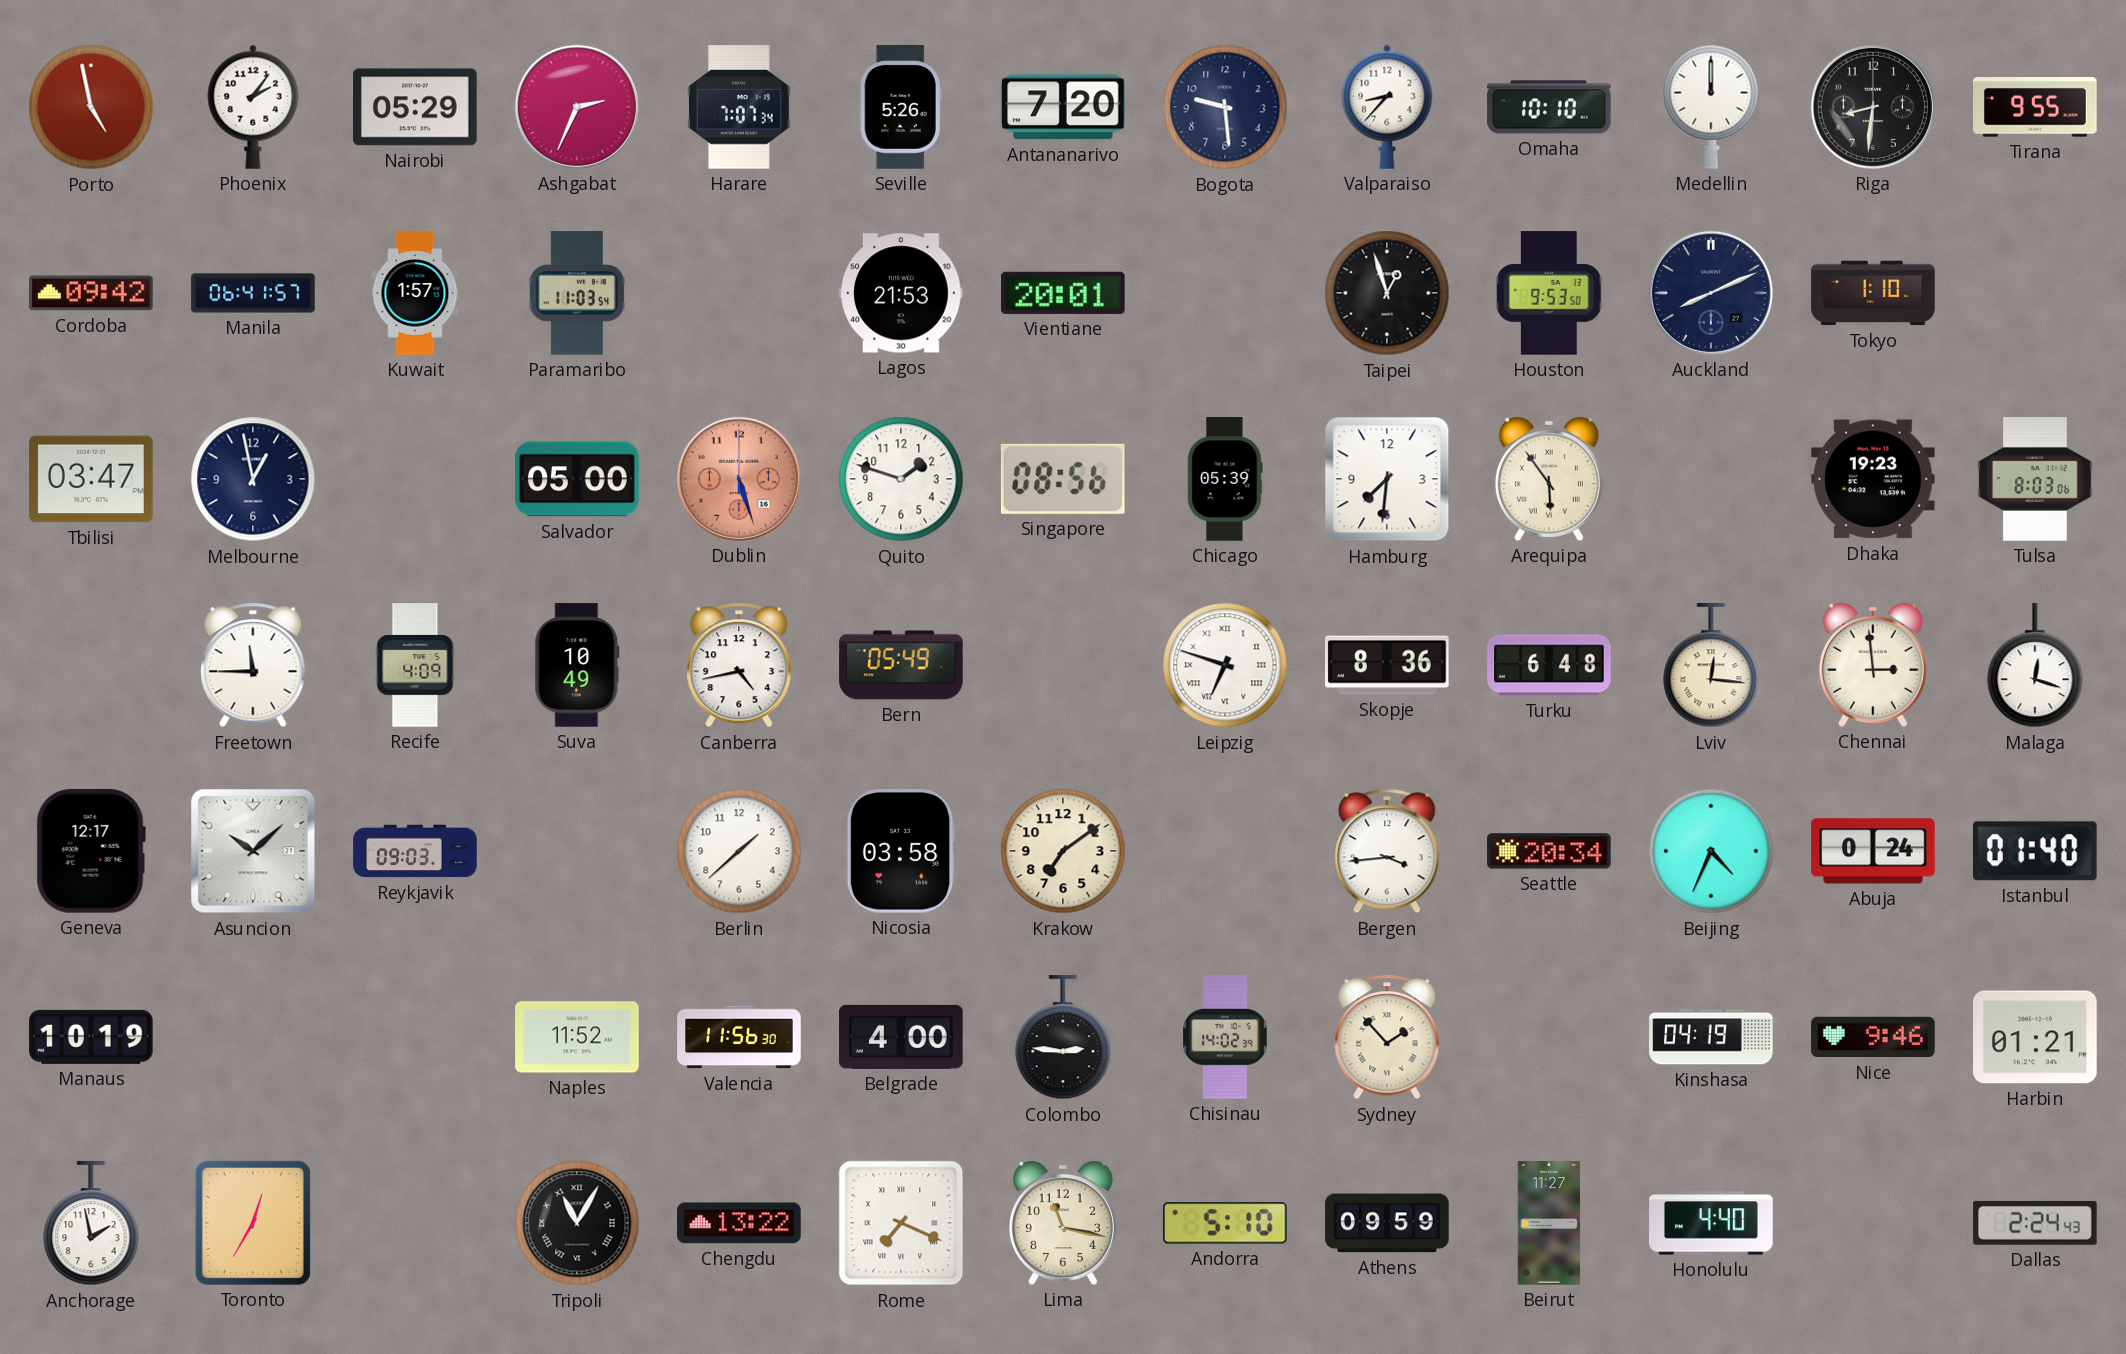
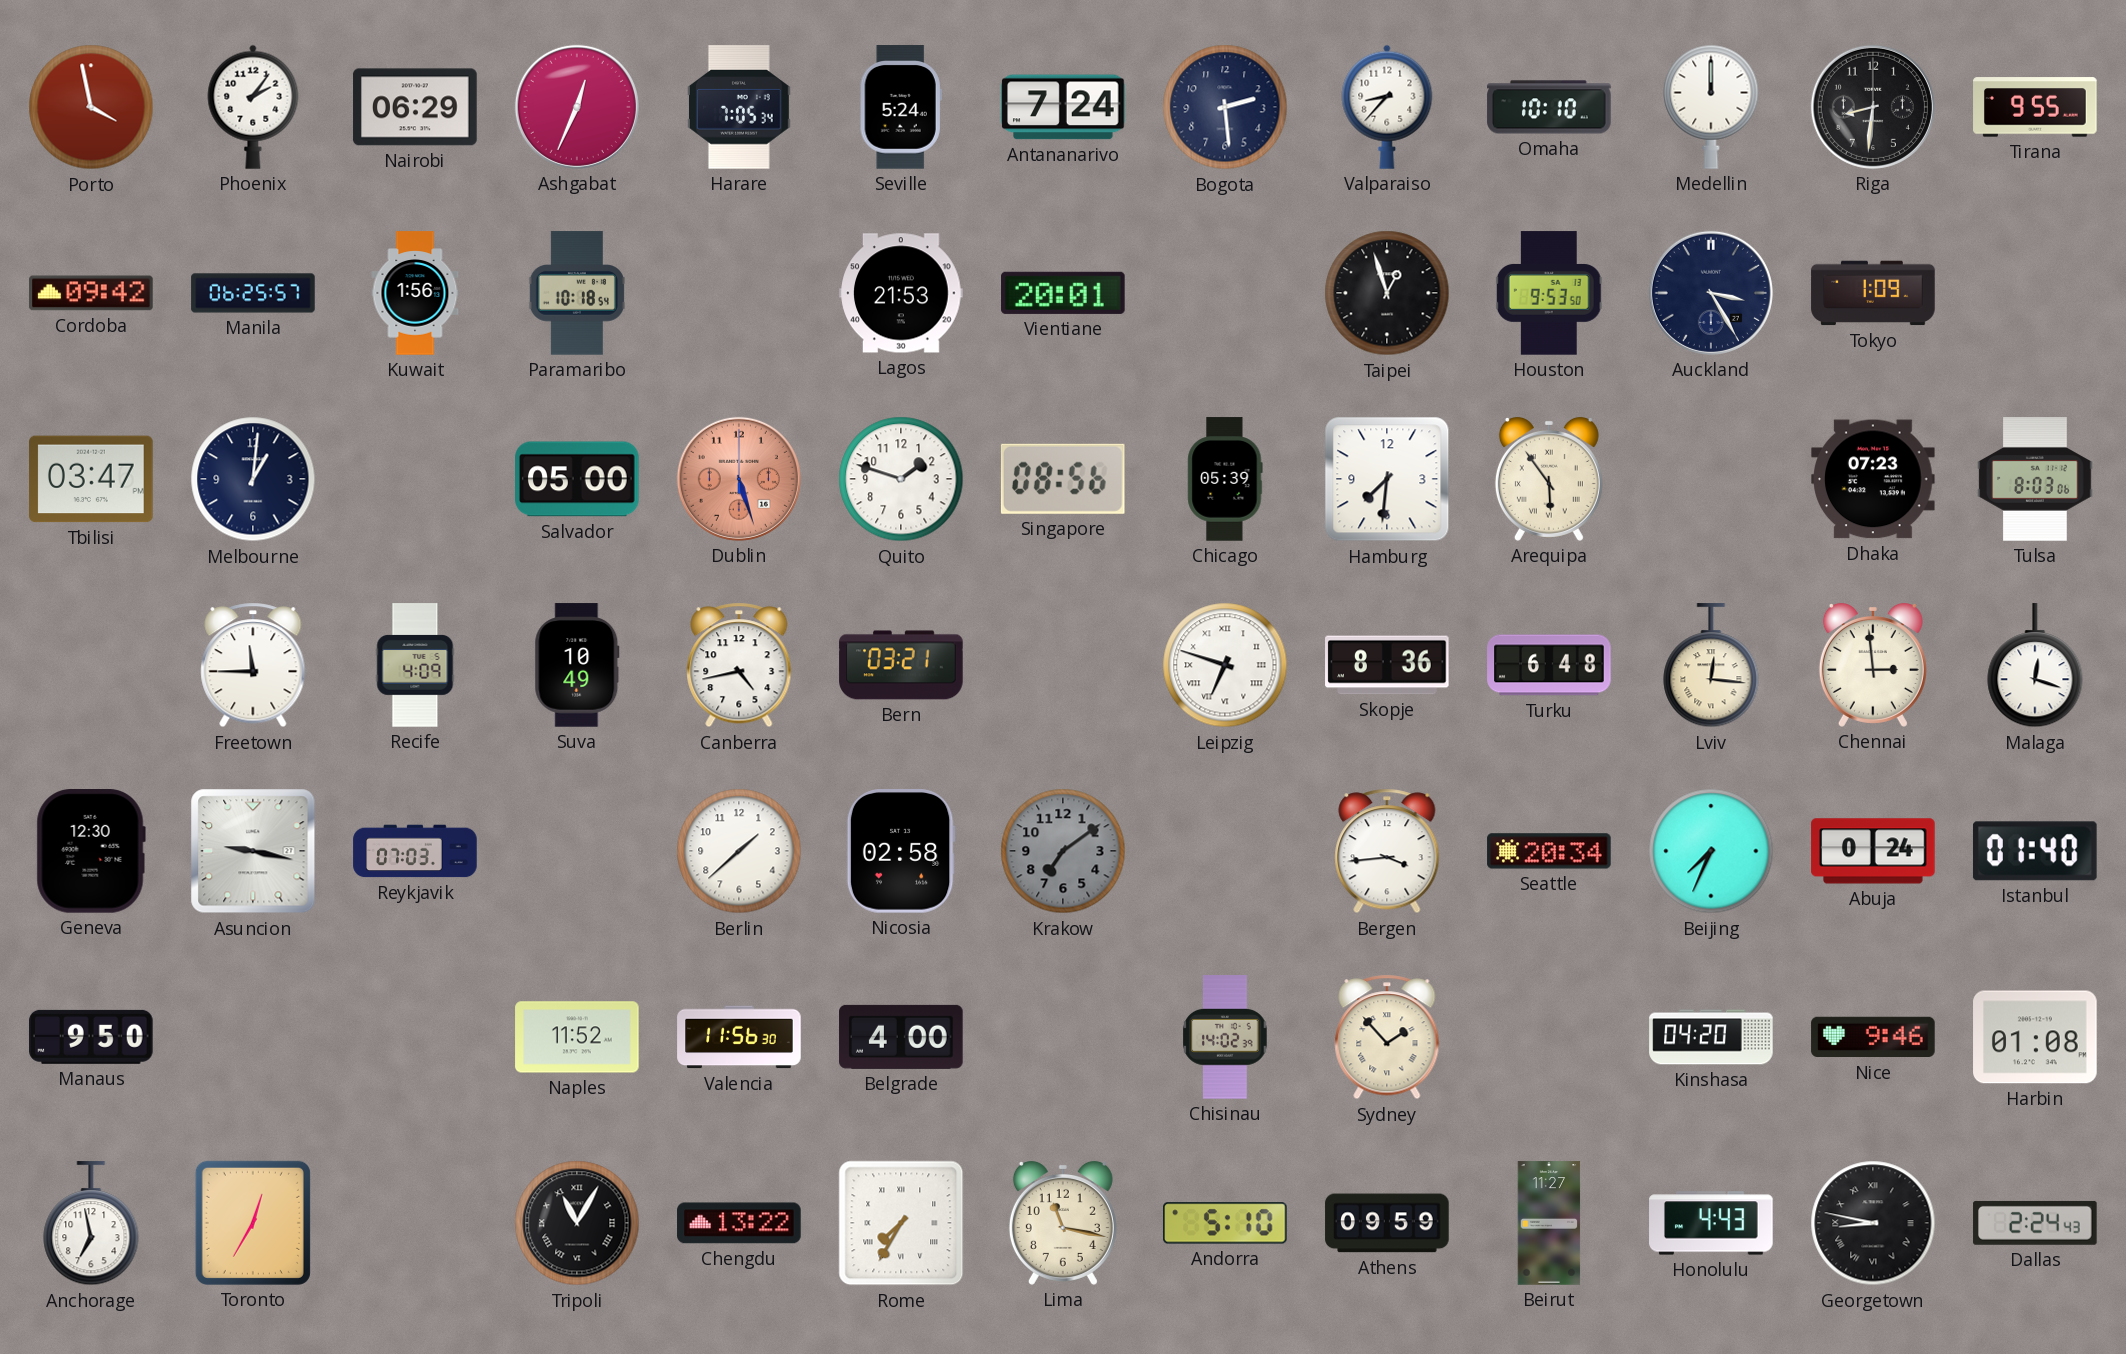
Porto: 4:58 -> 3:58 (91, 107)
Nairobi: 05:29 -> 06:29 (415, 107)
Ashgabat: 2:34 -> 12:34 (577, 107)
Harare: 7:07 -> 7:05 (740, 107)
Seville: 5:26 -> 5:24 (901, 107)
Antananarivo: 7:20 -> 7:24 (1063, 107)
Bogota: 9:29 -> 2:29 (1225, 107)
Manila: 06:41 -> 06:25 (253, 293)
Kuwait: 1:57 -> 1:56 (415, 293)
Paramaribo: 11:03 -> 10:18 (577, 293)
Auckland: 8:11 -> 3:25 (1711, 293)
Tokyo: 1:10 -> 1:09 (1873, 293)
Melbourne: 12:58 -> 1:01 (253, 479)
Dhaka: 19:23 -> 07:23 (1873, 479)
Bern: 05:49 -> 03:21 (901, 665)
Geneva: 12:17 -> 12:30 (91, 852)
Asuncion: 10:08 -> 9:17 (253, 851)
Reykjavik: 09:03 -> 07:03 (415, 851)
Nicosia: 03:58 -> 02:58 (901, 851)
Krakow dial: cream -> grey (1063, 851)
Beijing: 4:34 -> 7:34 (1711, 851)
Manaus: 10:19 -> 9:50 (91, 1037)
Colombo: 2:46 -> none (1063, 1038)
Kinshasa: 04:19 -> 04:20 (1711, 1037)
Harbin: 01:21 -> 01:08 (2035, 1037)
Anchorage: 1:58 -> 6:58 (91, 1224)
Rome: 7:19 -> 7:35 (901, 1223)
Honolulu: 4:40 -> 4:43 (1711, 1223)
Georgetown: none -> 8:47 (1873, 1223)
